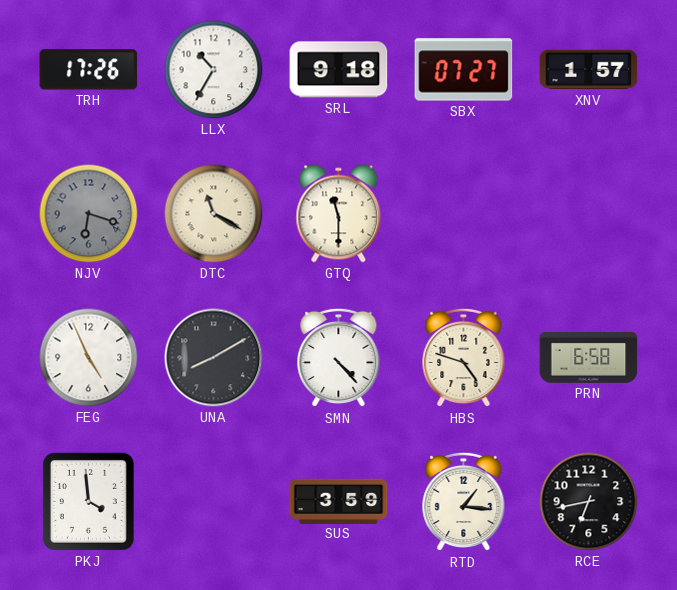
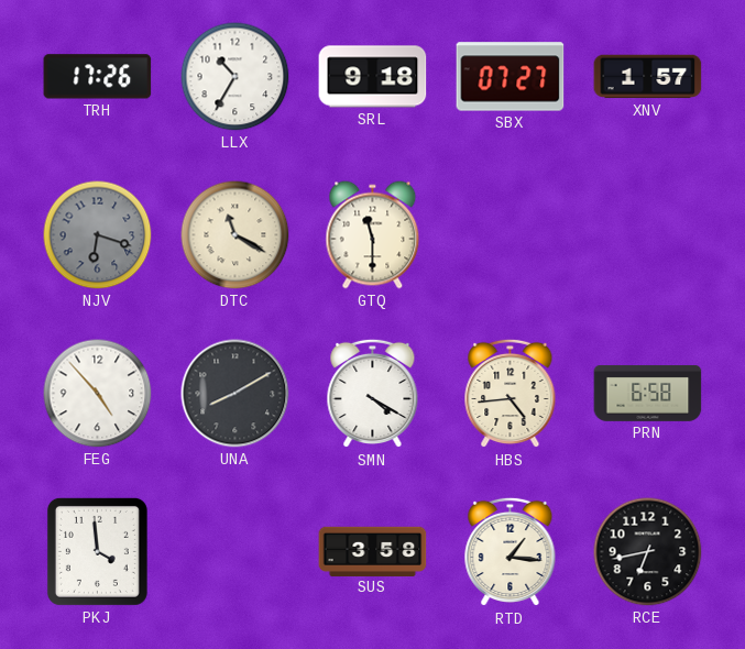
FEG: 4:56 -> 4:53 (98, 394)
SMN: 4:23 -> 4:20 (373, 394)
HBS: 4:48 -> 4:44 (511, 394)
SUS: 3:59 -> 3:58 (373, 551)
